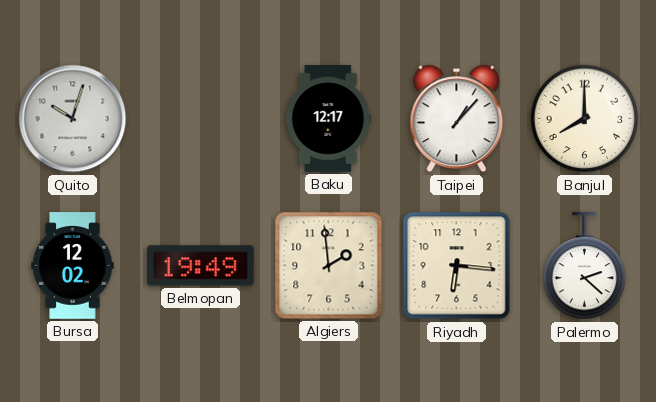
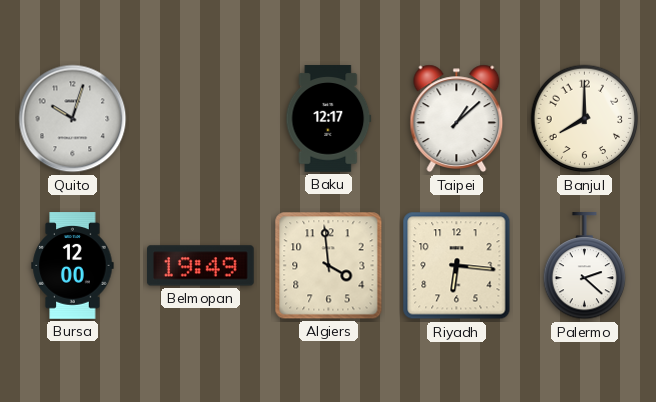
Taipei: 1:07 -> 1:08 (457, 119)
Bursa: 12:02 -> 12:00 (73, 266)
Algiers: 1:59 -> 3:59 (329, 266)
